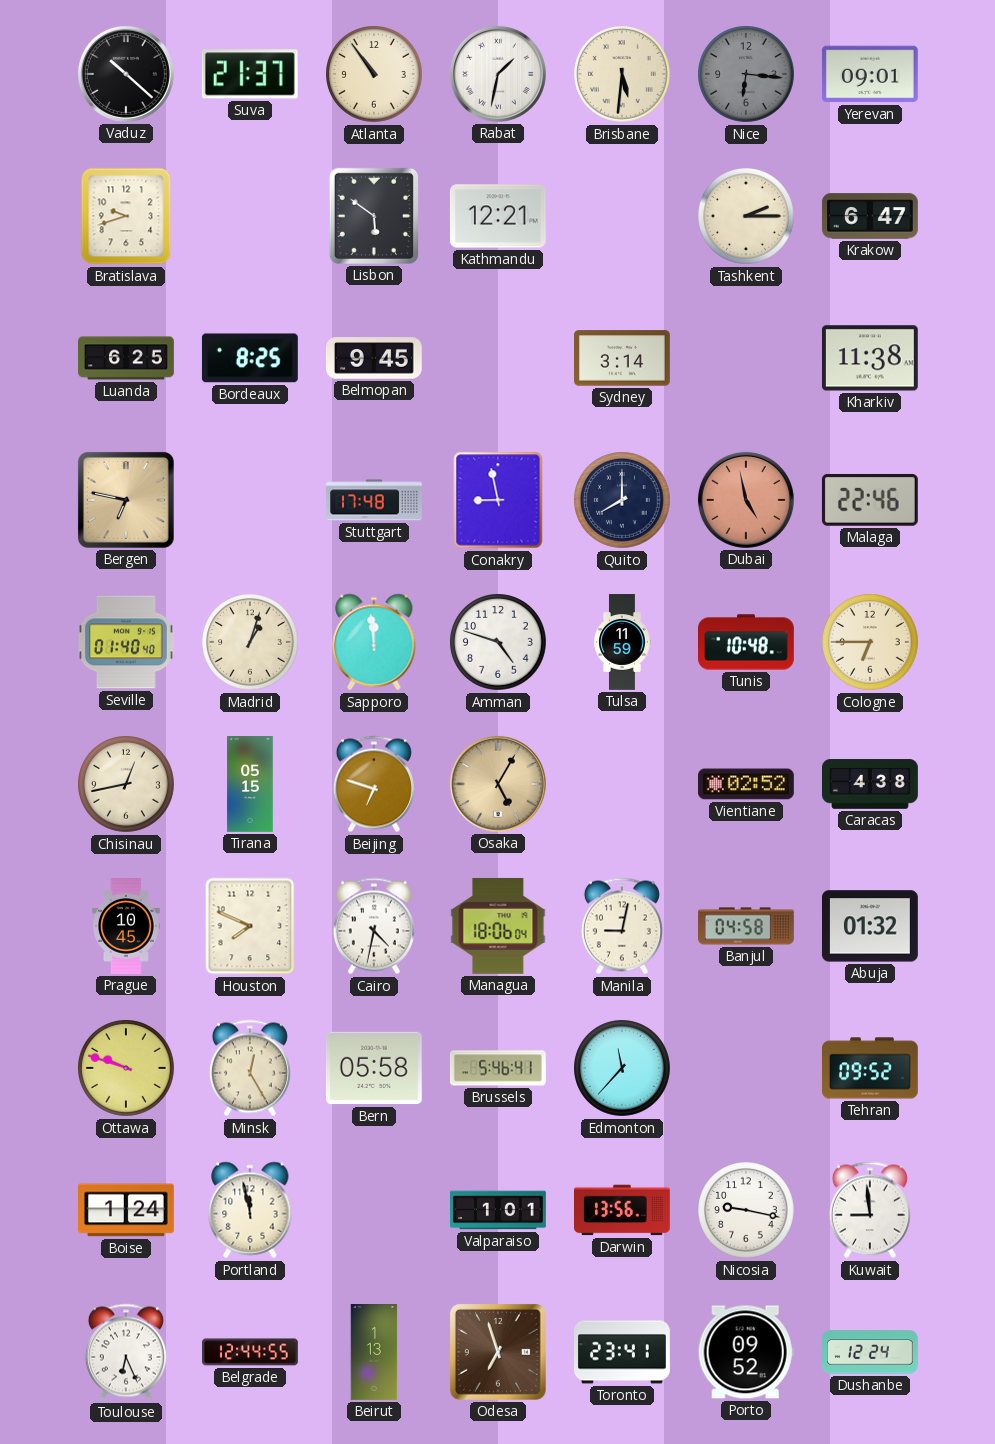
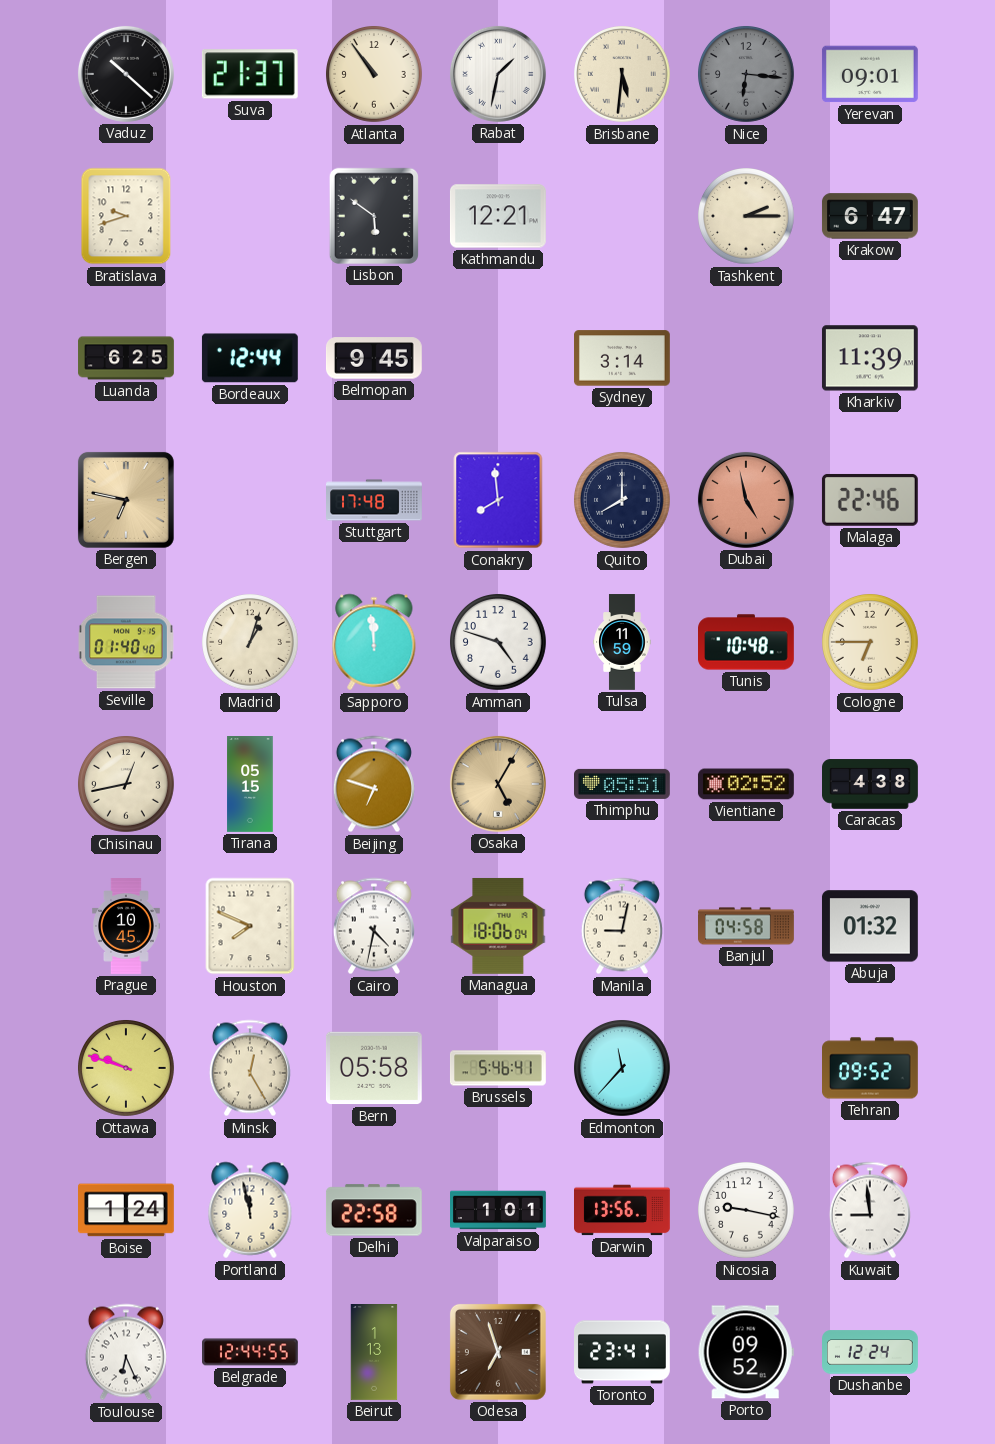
Bordeaux: 8:25 -> 12:44 (250, 358)
Kharkiv: 11:38 -> 11:39 (870, 358)
Conakry: 8:58 -> 7:59 (498, 500)
Thimphu: none -> 05:51 (623, 784)
Delhi: none -> 22:58 (374, 1210)
